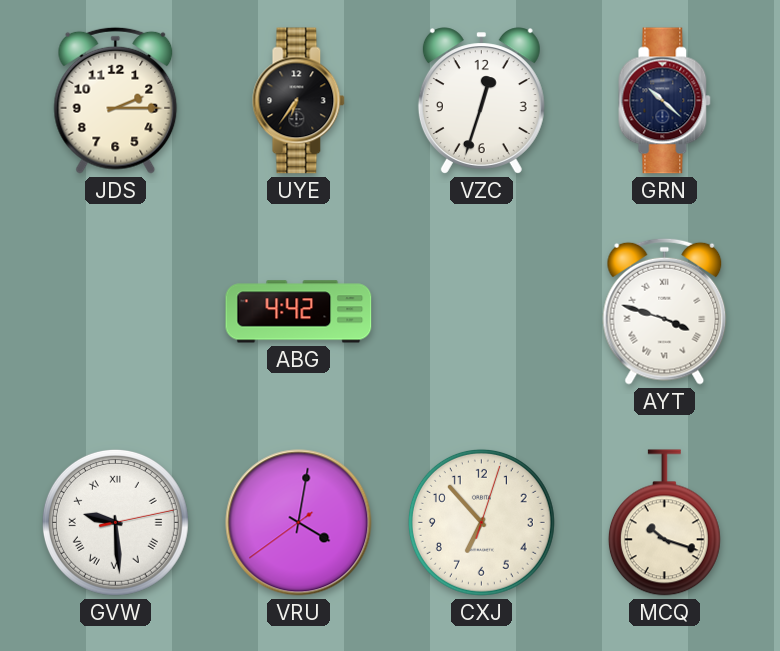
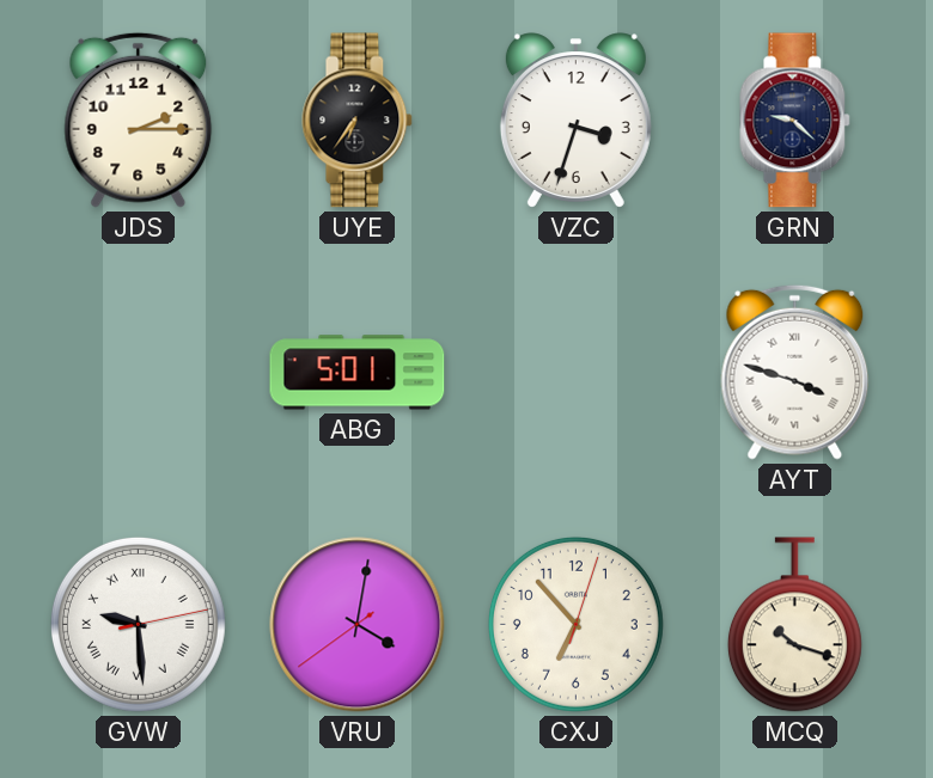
VZC: 12:33 -> 3:33 (575, 121)
GRN: 10:22 -> 9:22 (795, 121)
ABG: 4:42 -> 5:01 (358, 373)
